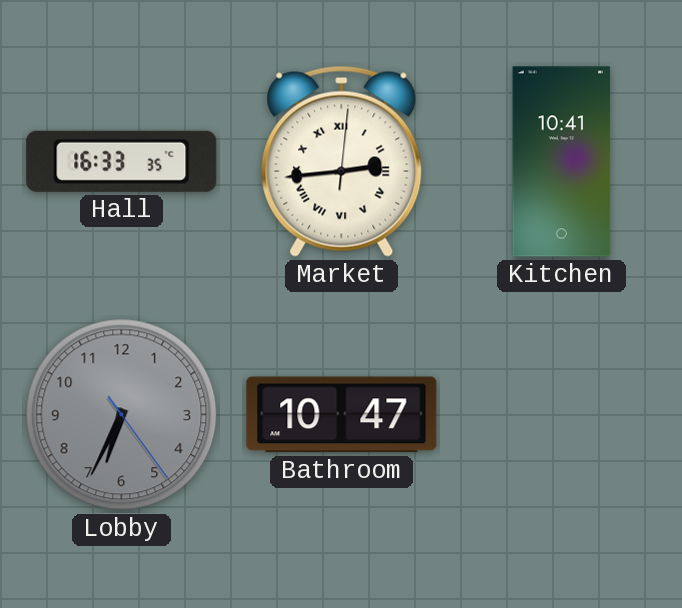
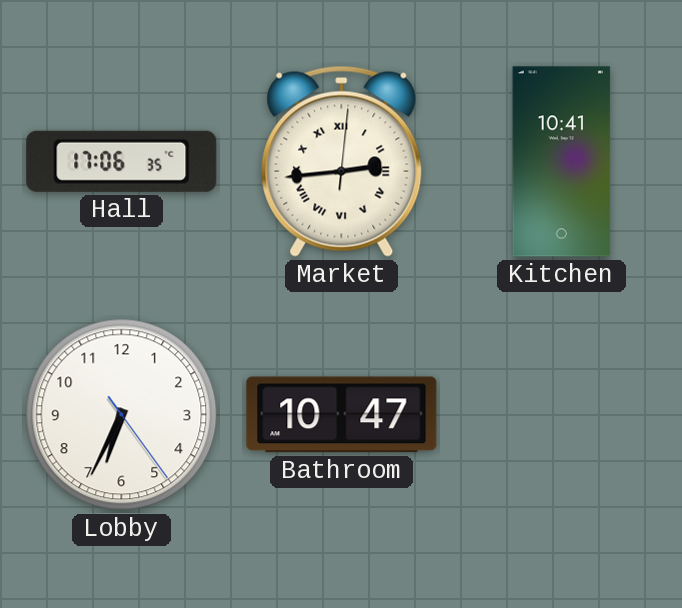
Hall: 16:33 -> 17:06 (122, 161)
Lobby dial: grey -> white (122, 415)
